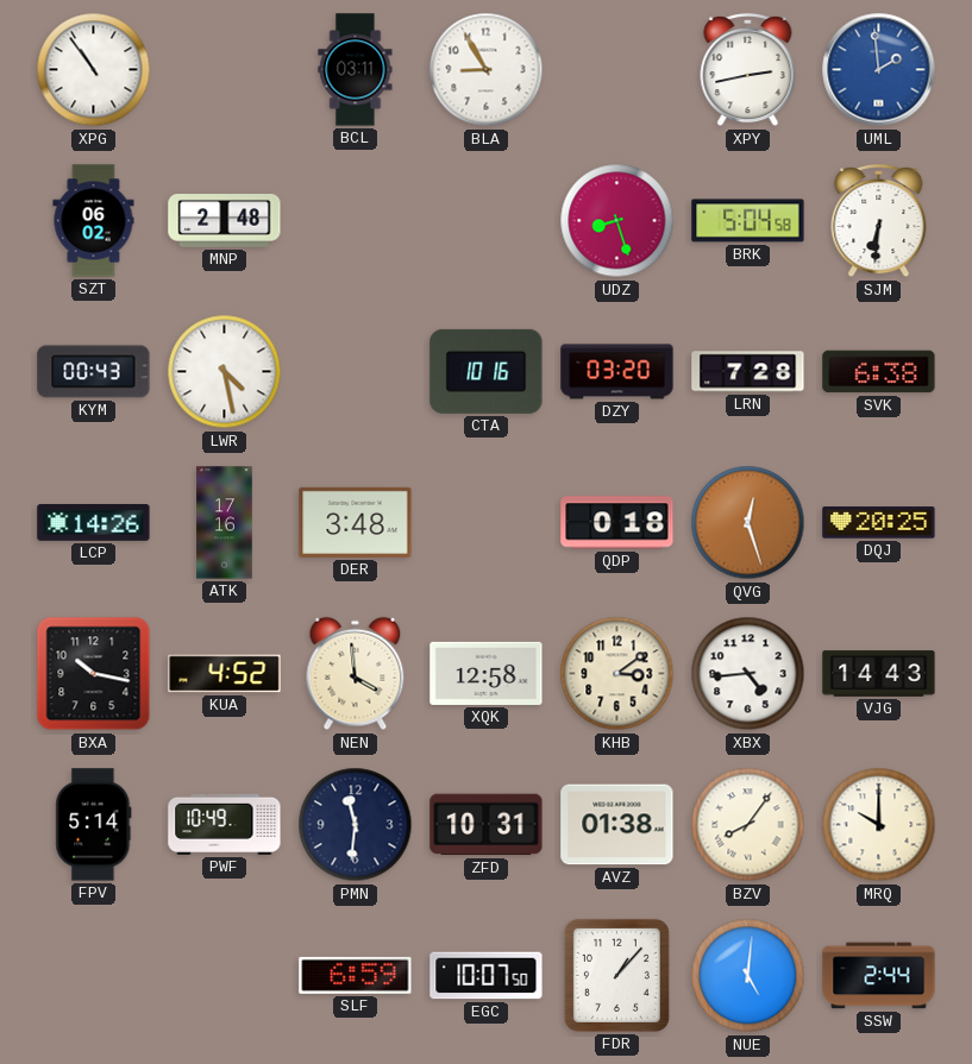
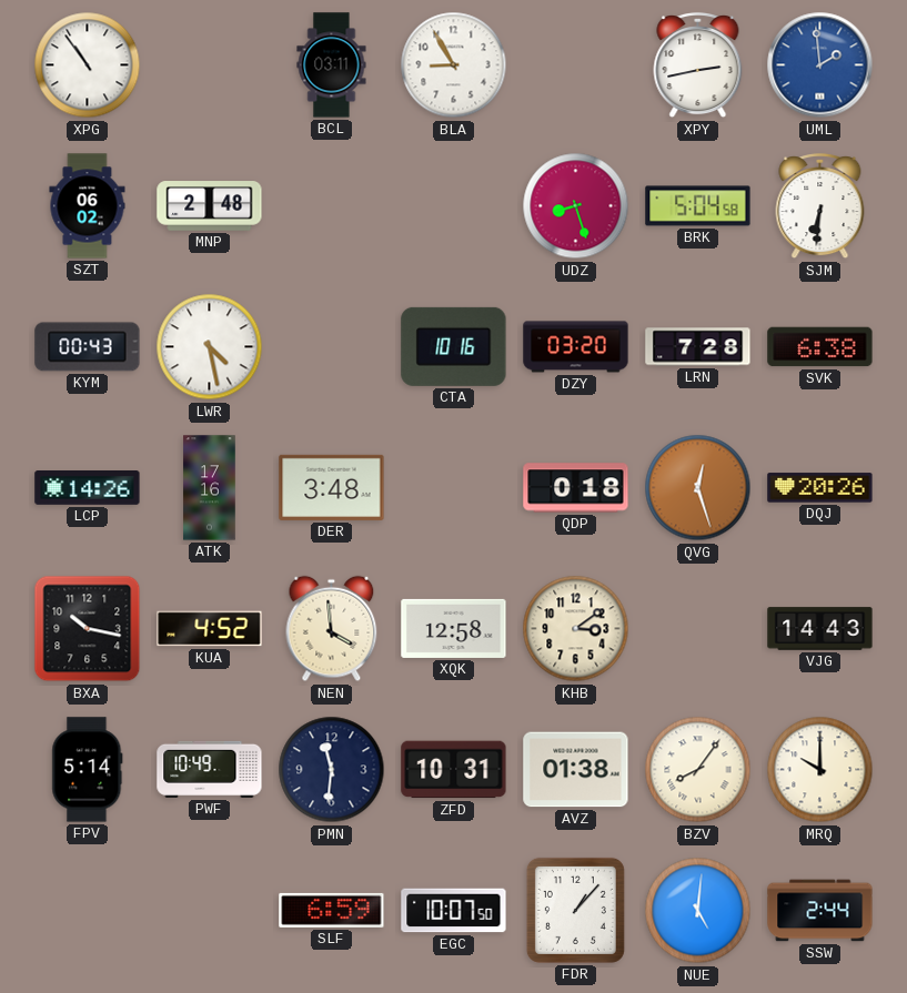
DQJ: 20:25 -> 20:26 (820, 488)
XBX: 4:44 -> none (748, 674)
